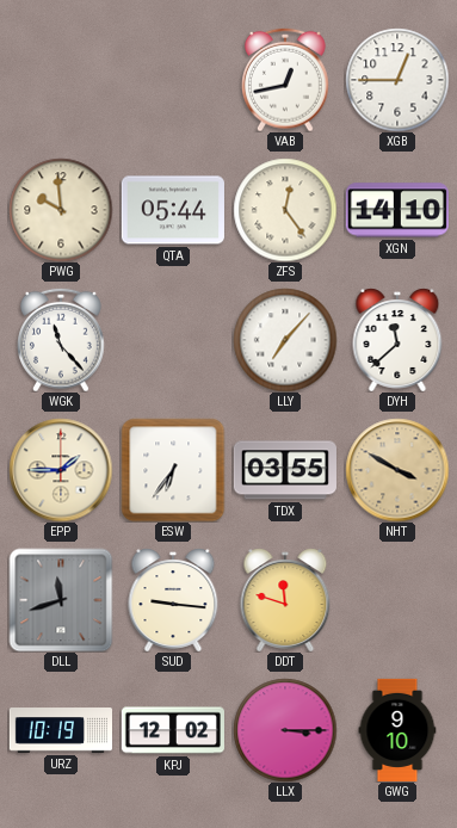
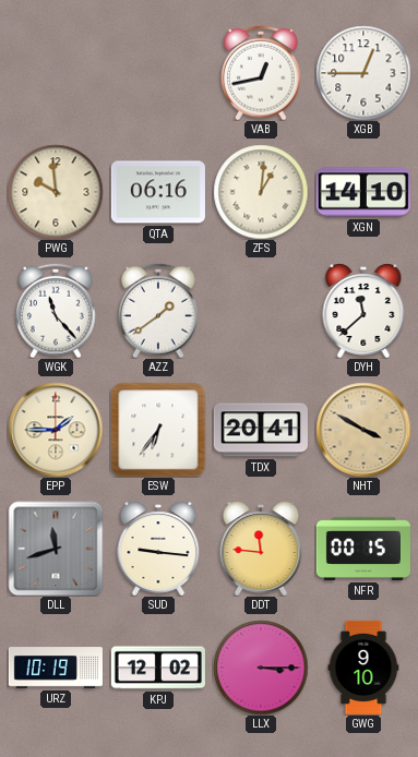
QTA: 05:44 -> 06:16 (158, 192)
ZFS: 12:24 -> 1:01 (261, 192)
AZZ: none -> 1:39 (159, 311)
LLY: 7:07 -> none (285, 340)
TDX: 03:55 -> 20:41 (261, 430)
DDT: 11:48 -> 11:46 (261, 549)
NFR: none -> 00:15 (363, 549)
